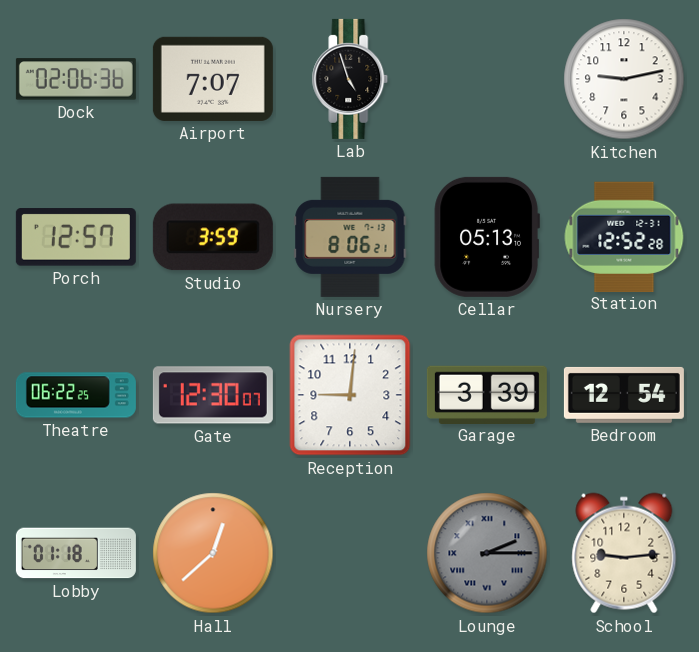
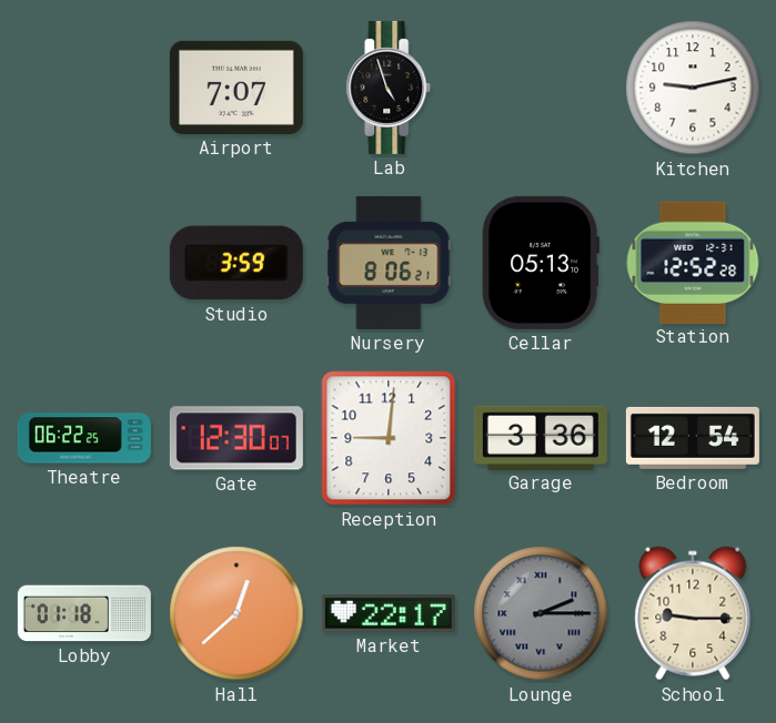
Dock: 02:06 -> none (76, 79)
Porch: 12:57 -> none (76, 237)
Garage: 3:39 -> 3:36 (541, 437)
Market: none -> 22:17 (389, 613)
School: 9:14 -> 9:15 (693, 613)
